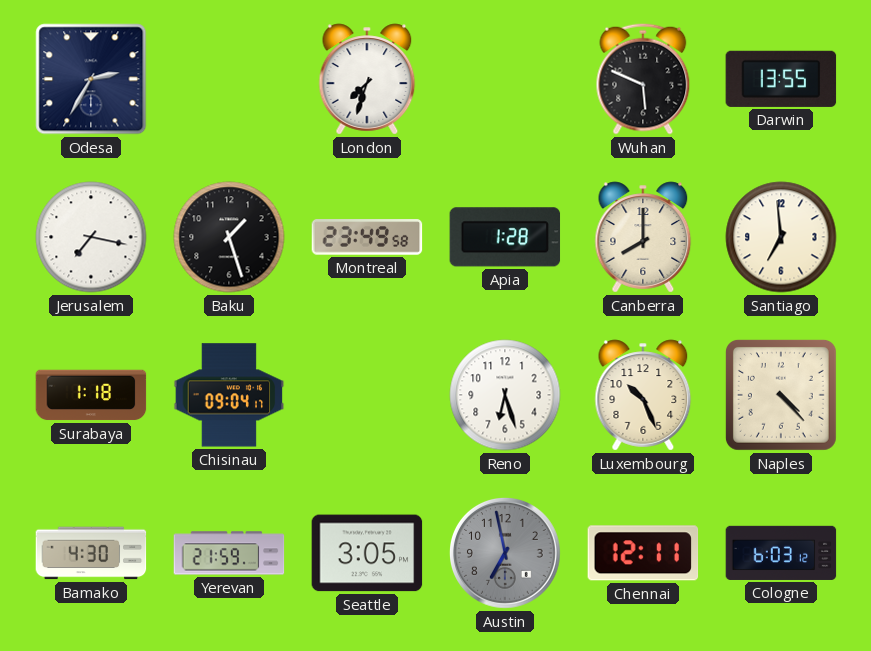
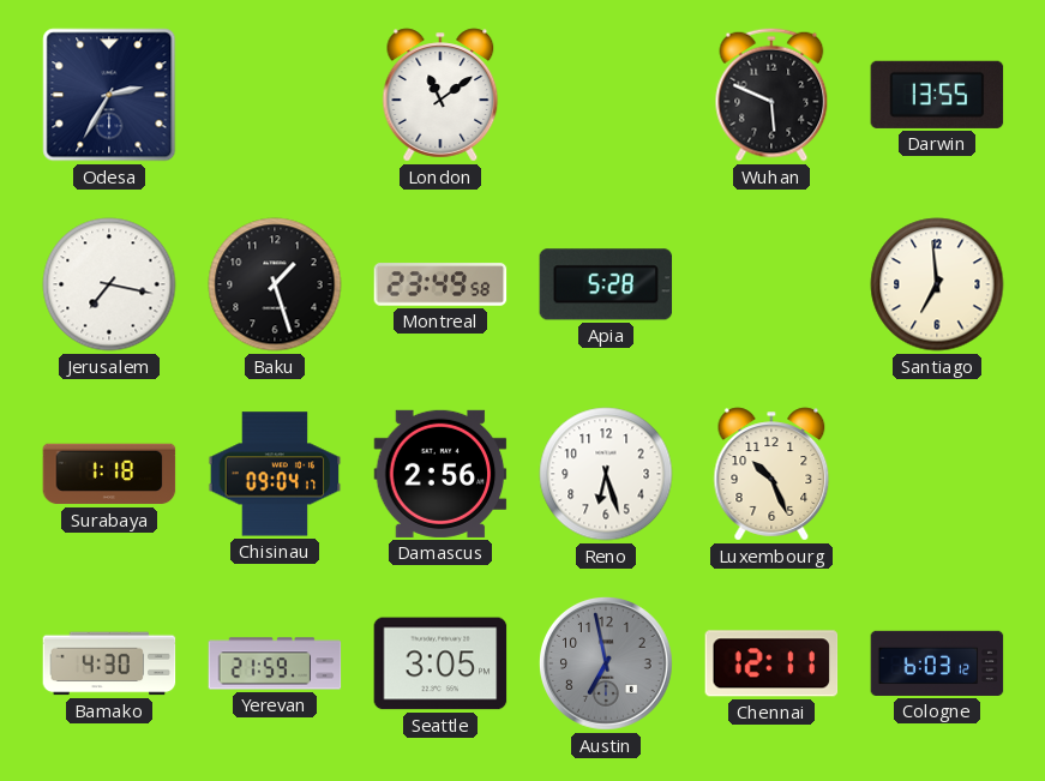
London: 7:33 -> 11:09 (440, 95)
Apia: 1:28 -> 5:28 (606, 284)
Canberra: 8:00 -> none (643, 237)
Damascus: none -> 2:56 (440, 474)
Naples: 4:23 -> none (781, 395)
